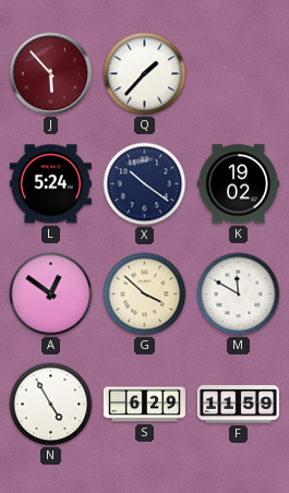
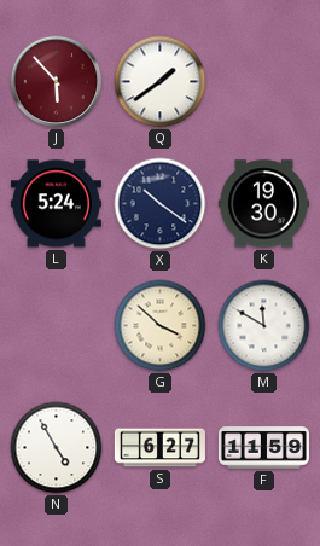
Q: 1:37 -> 1:39 (161, 82)
K: 19:02 -> 19:30 (263, 204)
A: 12:51 -> none (51, 294)
S: 6:29 -> 6:27 (159, 448)
